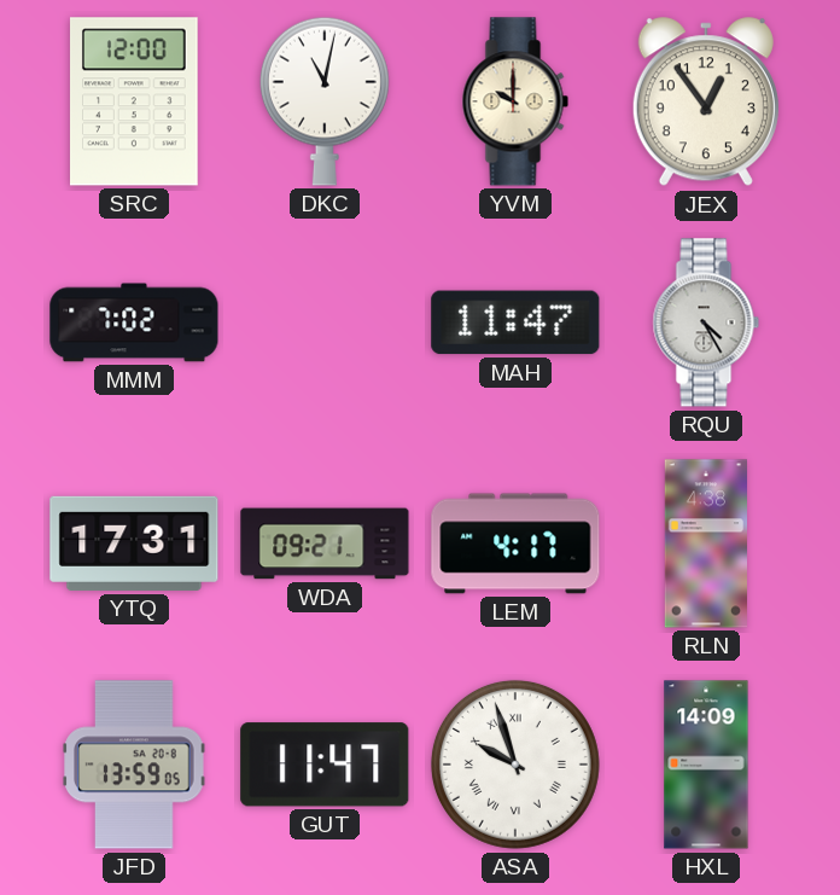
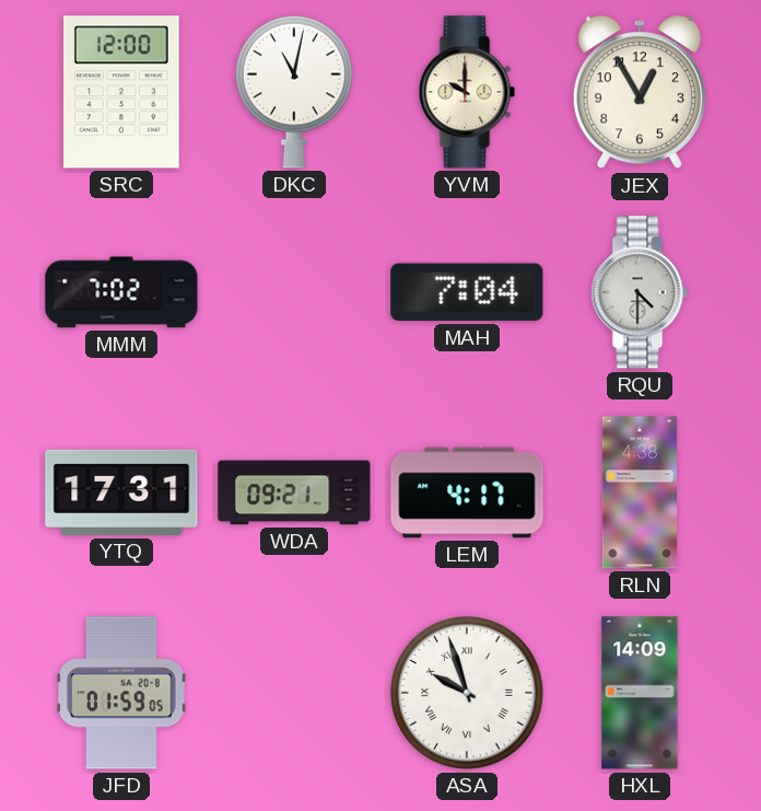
JEX: 12:54 -> 12:55 (640, 93)
MAH: 11:47 -> 7:04 (467, 292)
RQU: 4:25 -> 4:30 (640, 292)
JFD: 13:59 -> 01:59 (121, 693)
GUT: 11:47 -> none (325, 765)
